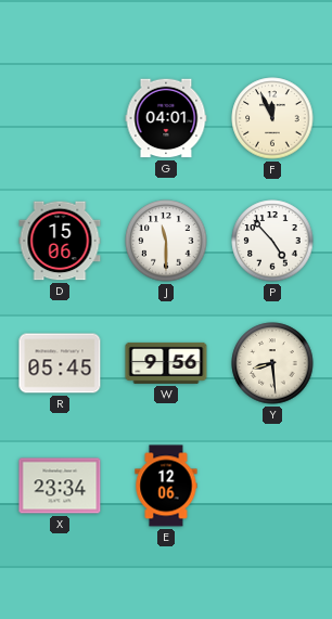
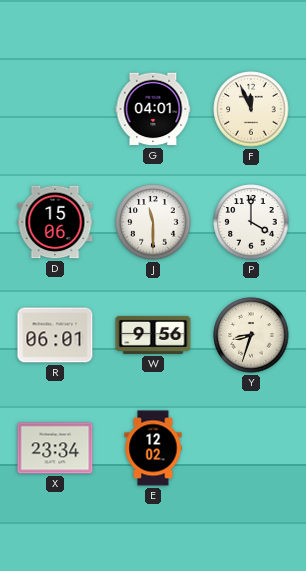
P: 4:53 -> 4:00 (251, 222)
R: 05:45 -> 06:01 (55, 335)
Y: 8:29 -> 8:33 (251, 335)
E: 12:06 -> 12:02 (153, 448)
